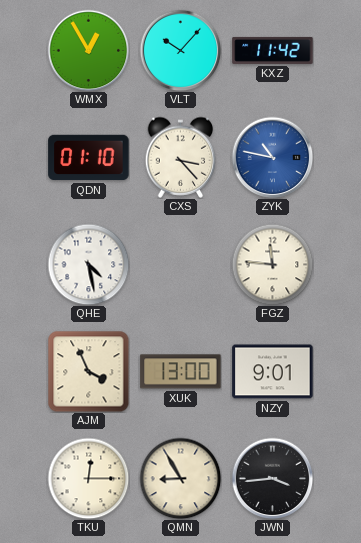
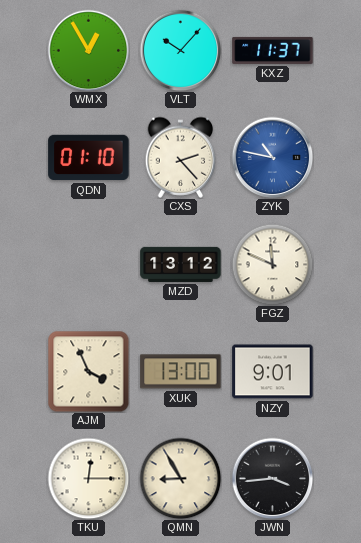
KXZ: 11:42 -> 11:37 (273, 50)
CXS: 3:23 -> 2:23 (181, 157)
QHE: 4:28 -> none (88, 264)
MZD: none -> 13:12 (181, 264)
FGZ: 11:46 -> 11:49 (272, 264)
